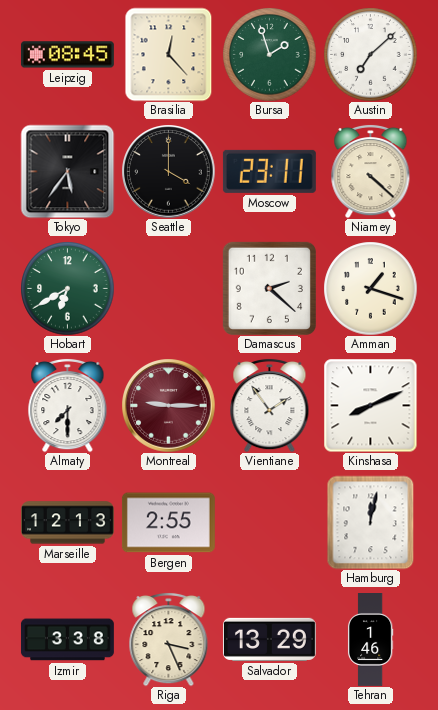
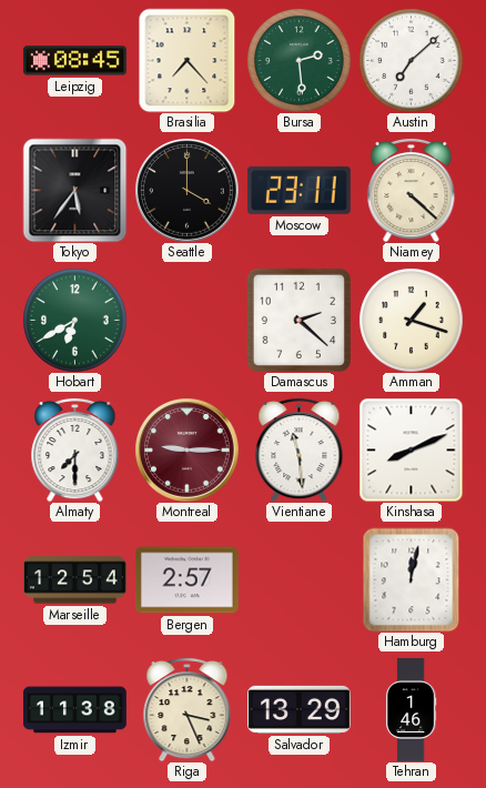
Brasilia: 12:23 -> 7:23 (188, 60)
Bursa: 1:57 -> 2:29 (298, 60)
Vientiane: 1:54 -> 11:29 (300, 449)
Marseille: 12:13 -> 12:54 (74, 580)
Bergen: 2:55 -> 2:57 (186, 580)
Izmir: 3:38 -> 11:38 (74, 710)
